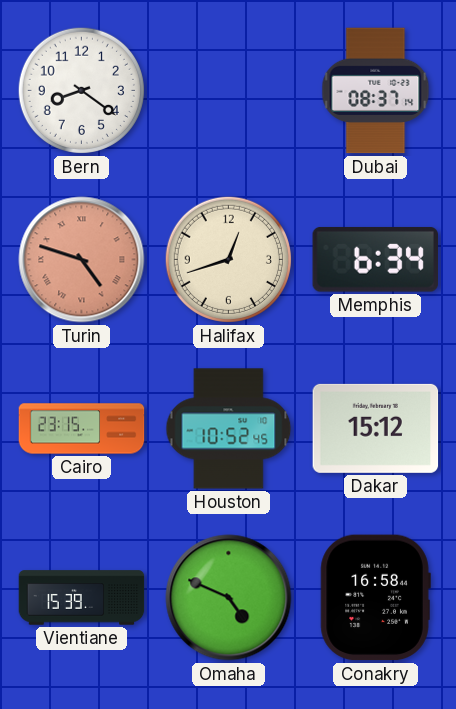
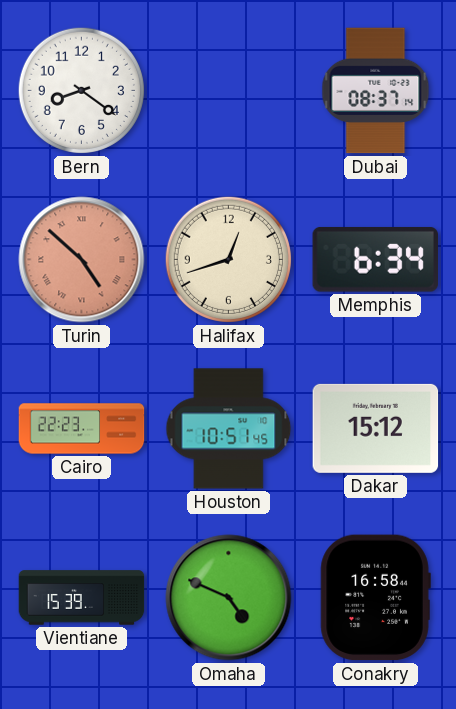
Turin: 4:48 -> 4:52 (82, 260)
Cairo: 23:15 -> 22:23 (82, 429)
Houston: 10:52 -> 10:51 (229, 429)
